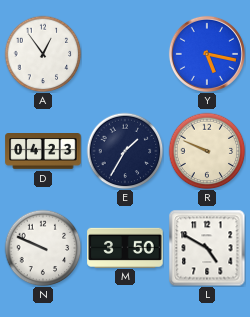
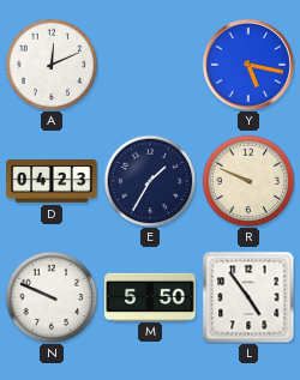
A: 12:54 -> 12:11 (52, 65)
M: 3:50 -> 5:50 (150, 296)
L: 4:50 -> 4:54 (248, 297)
